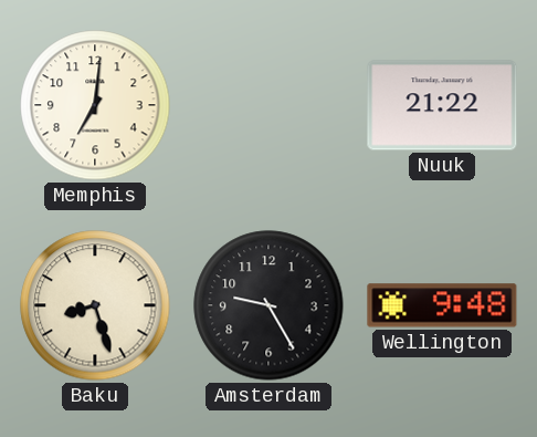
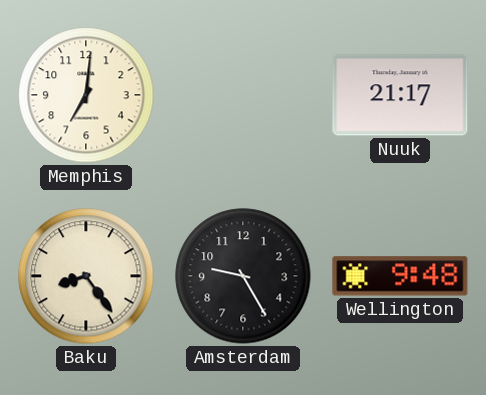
Nuuk: 21:22 -> 21:17 (400, 95)
Baku: 8:27 -> 8:24 (86, 276)
